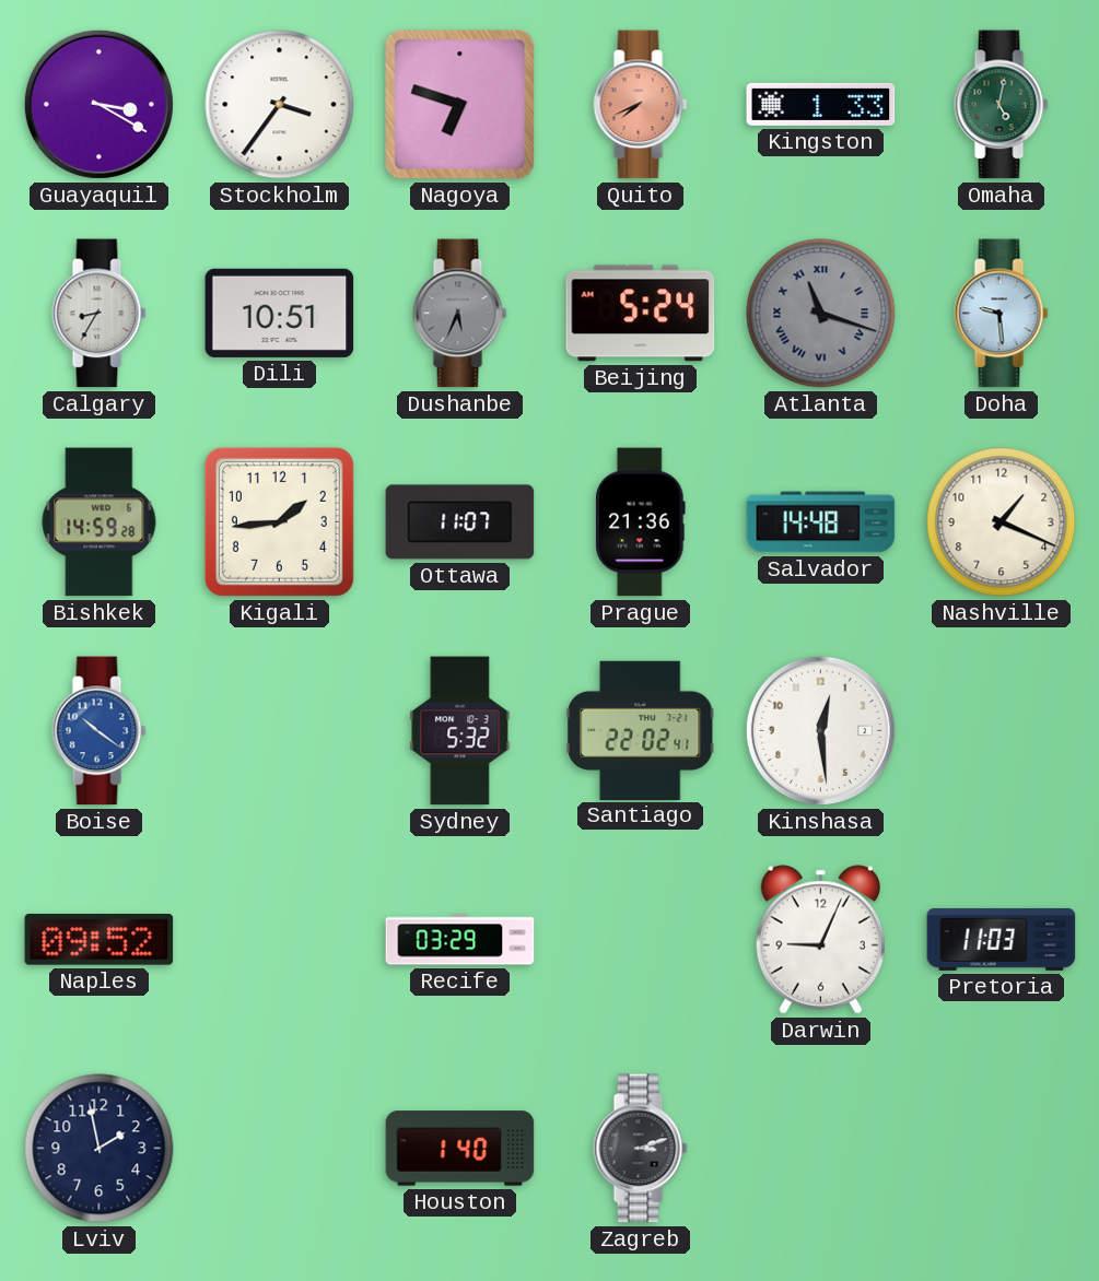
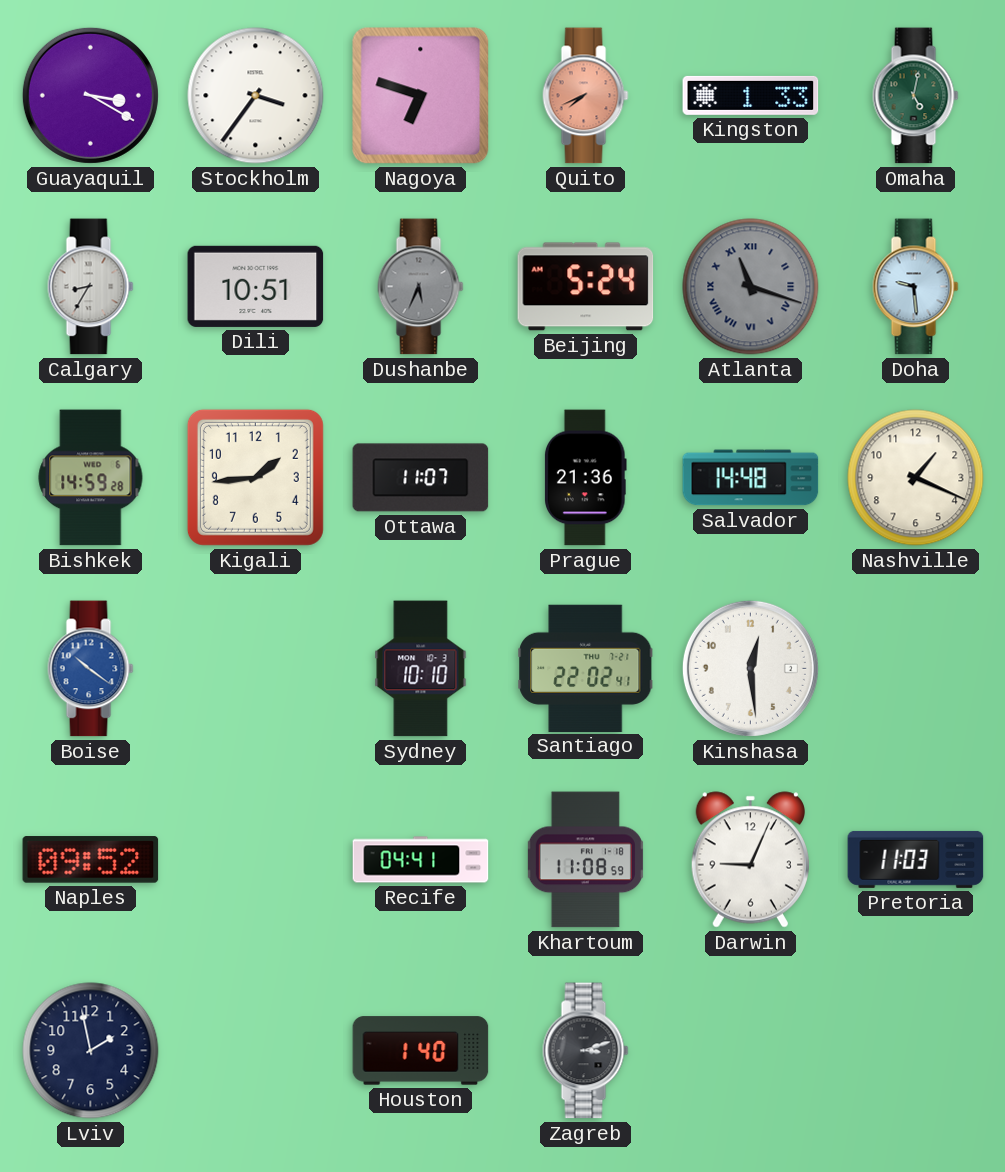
Sydney: 5:32 -> 10:10 (421, 669)
Recife: 03:29 -> 04:41 (421, 860)
Khartoum: none -> 11:08 (585, 860)
